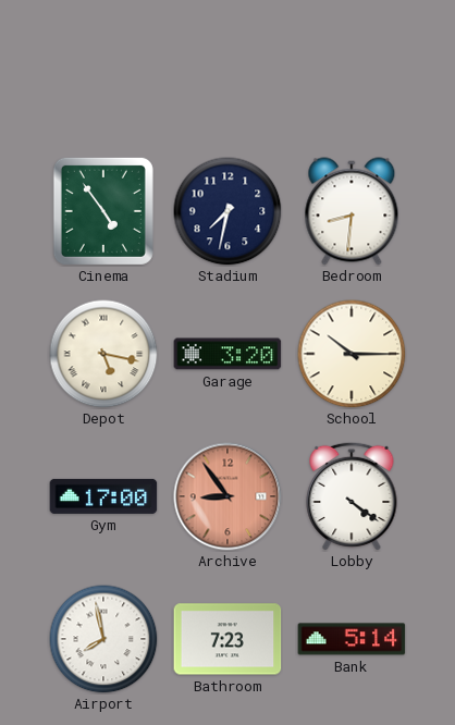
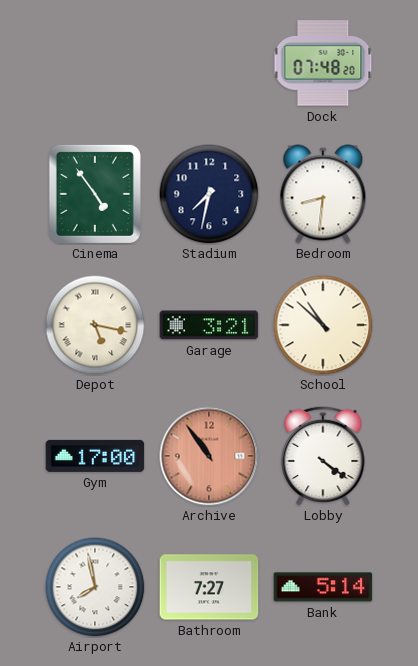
Dock: none -> 07:48 (323, 63)
Garage: 3:20 -> 3:21 (209, 325)
School: 10:15 -> 10:52 (323, 325)
Archive: 8:54 -> 10:54 (209, 456)
Bathroom: 7:23 -> 7:27 (209, 587)
